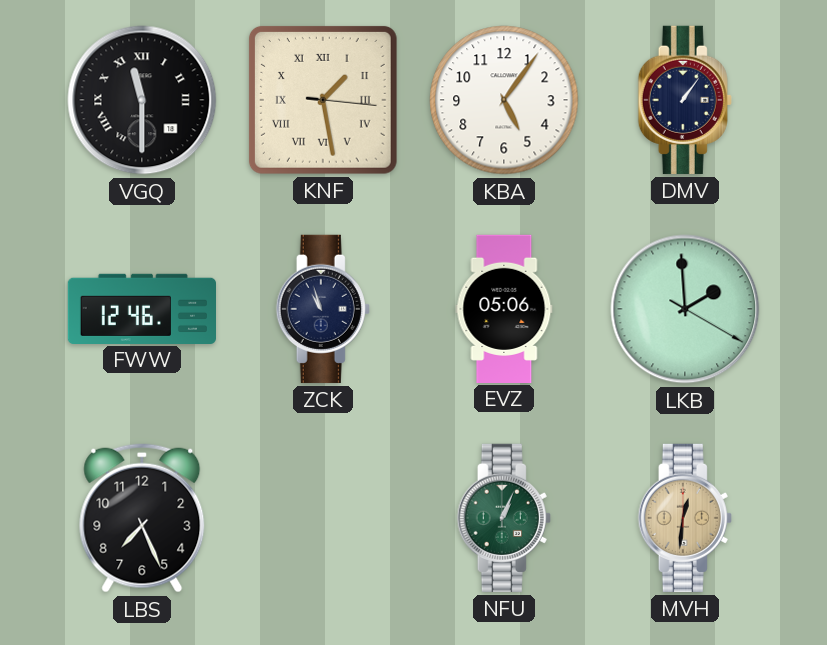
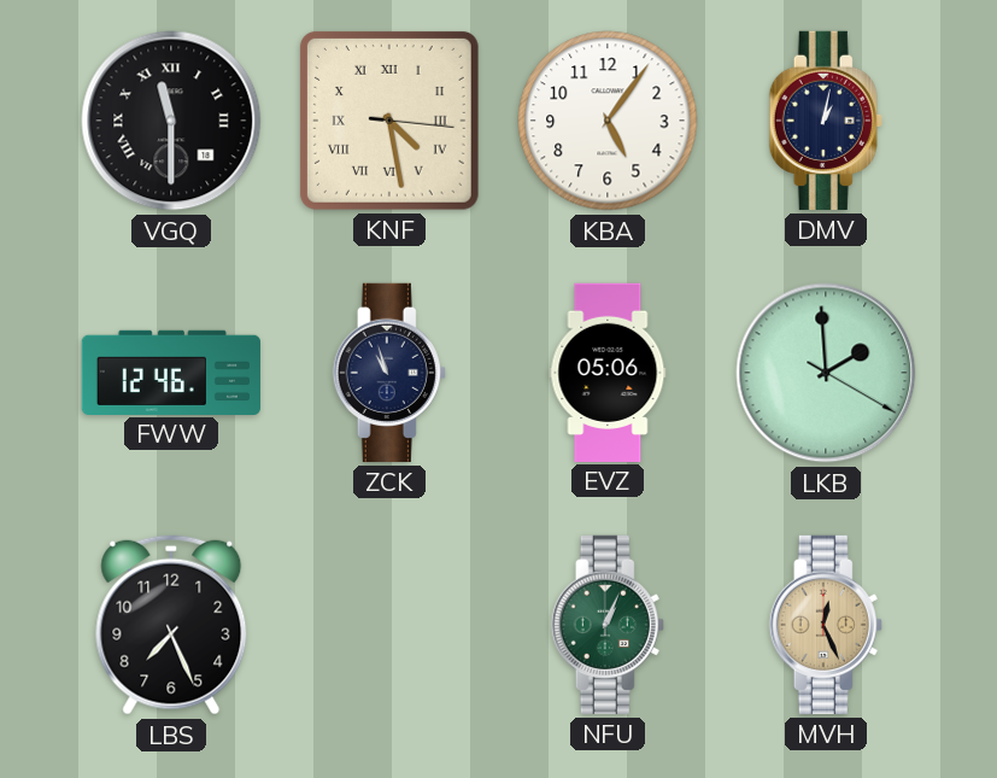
KNF: 1:28 -> 4:28 (389, 121)
DMV: 1:06 -> 1:02 (826, 121)
MVH: 12:31 -> 12:26 (826, 625)
